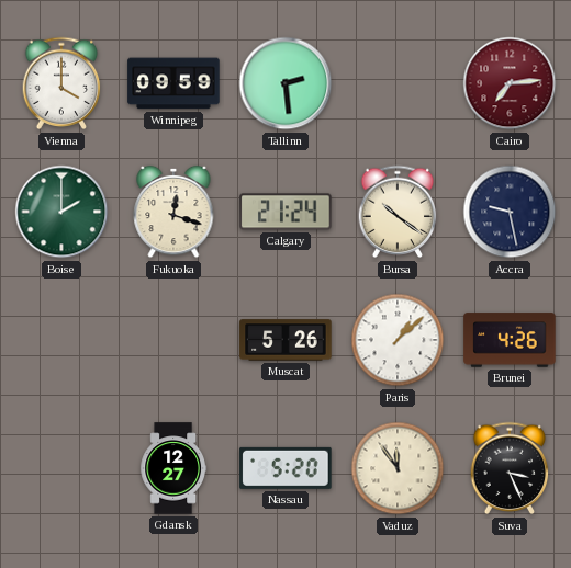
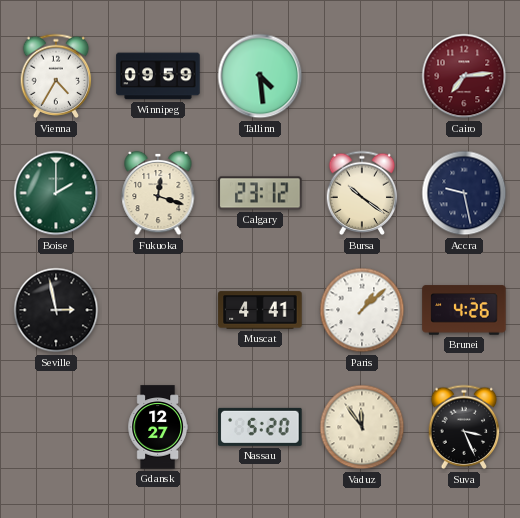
Vienna: 4:00 -> 4:35 (56, 76)
Tallinn: 2:29 -> 4:29 (260, 76)
Calgary: 21:24 -> 23:12 (260, 193)
Seville: none -> 2:58 (56, 310)
Muscat: 5:26 -> 4:41 (260, 310)
